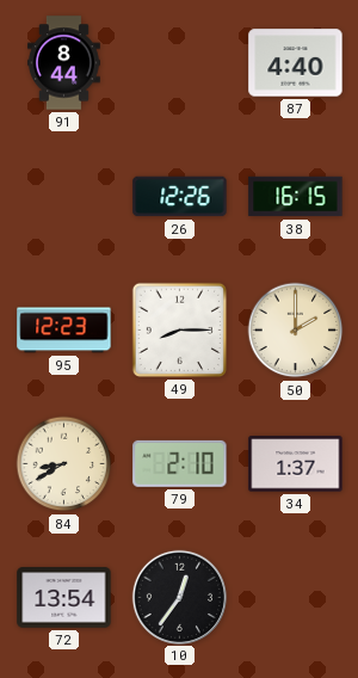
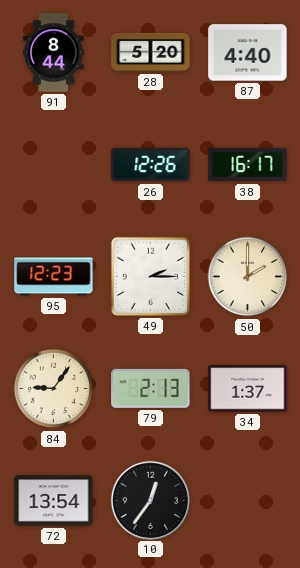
28: none -> 5:20 (151, 52)
38: 16:15 -> 16:17 (248, 165)
49: 8:15 -> 2:15 (150, 276)
84: 8:40 -> 9:06 (54, 389)
79: 2:10 -> 2:13 (151, 388)
